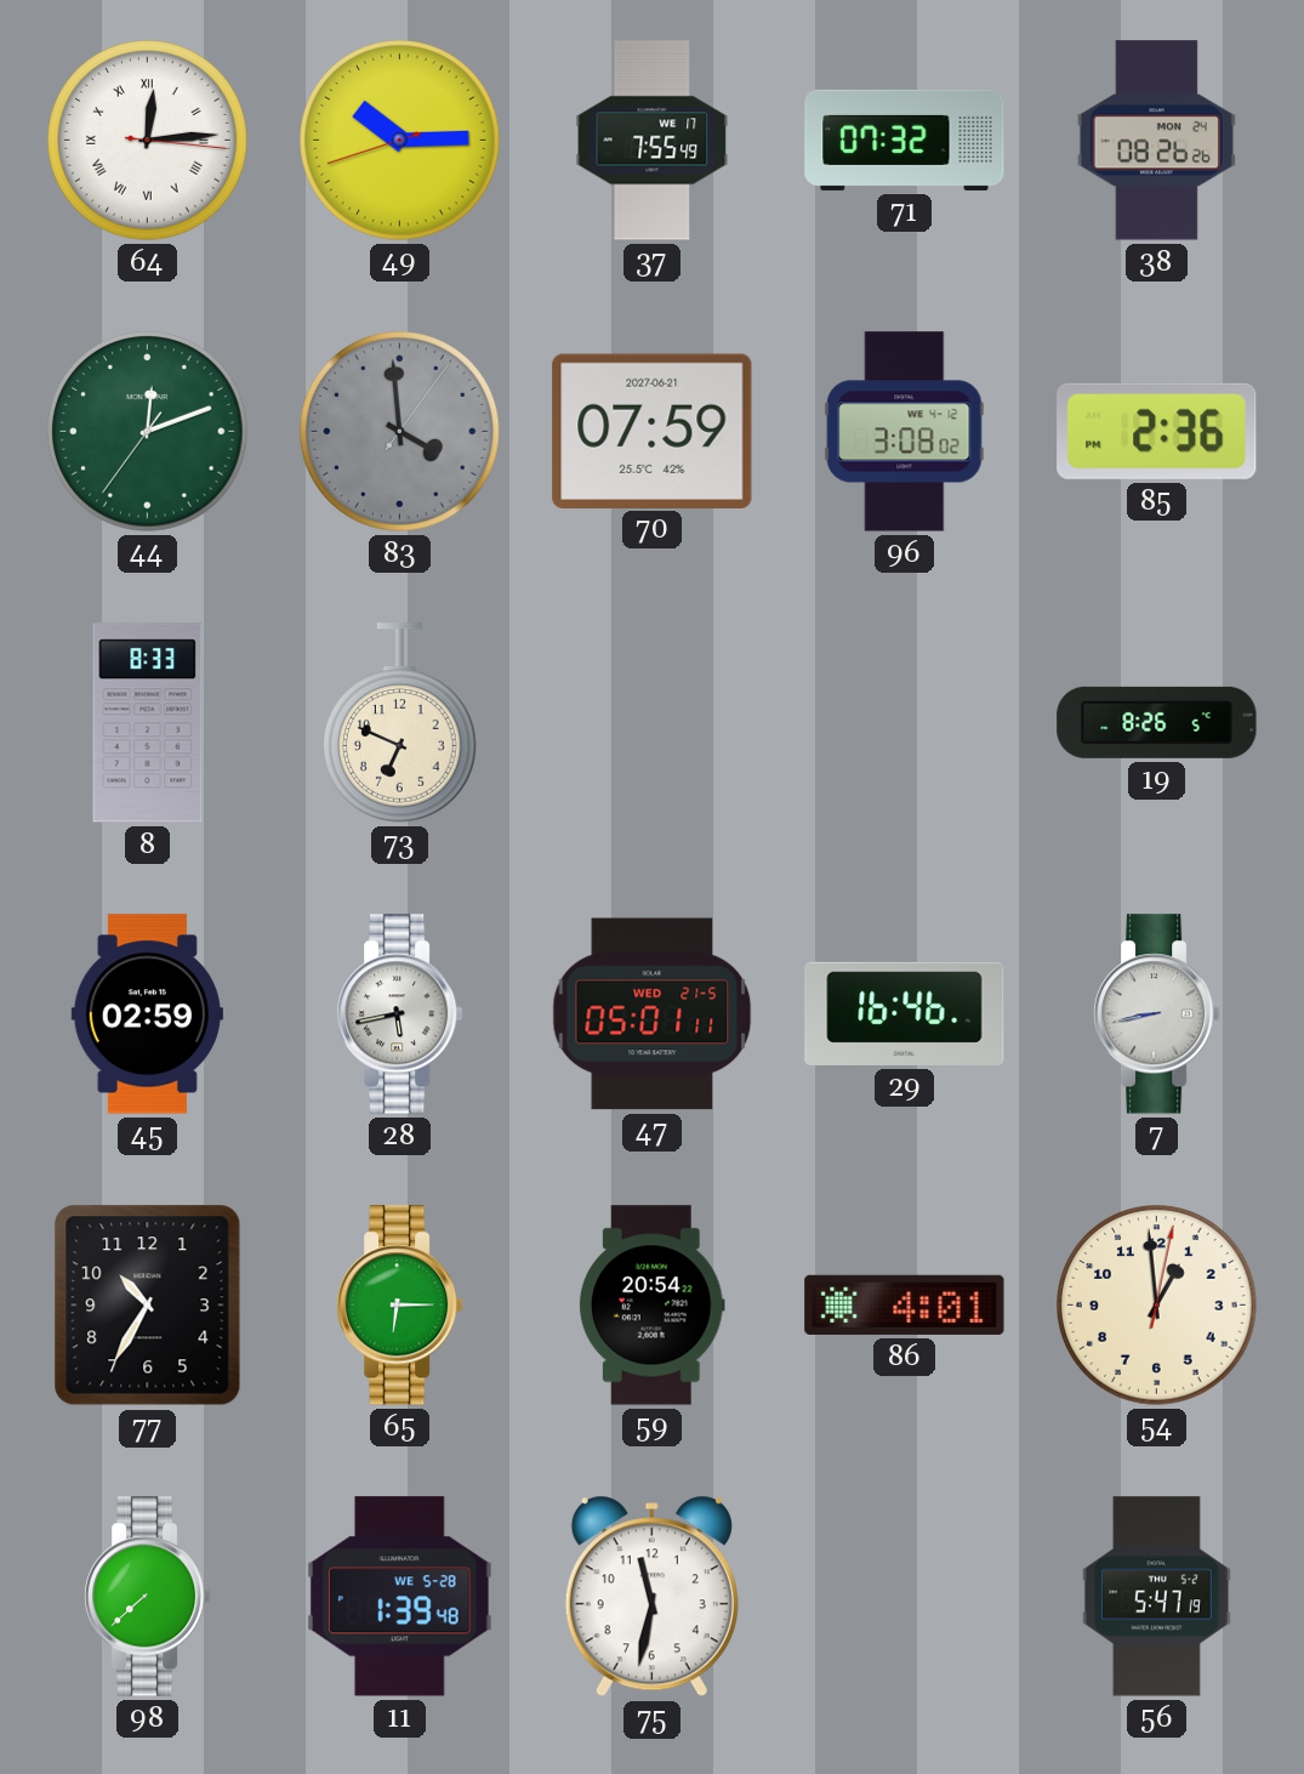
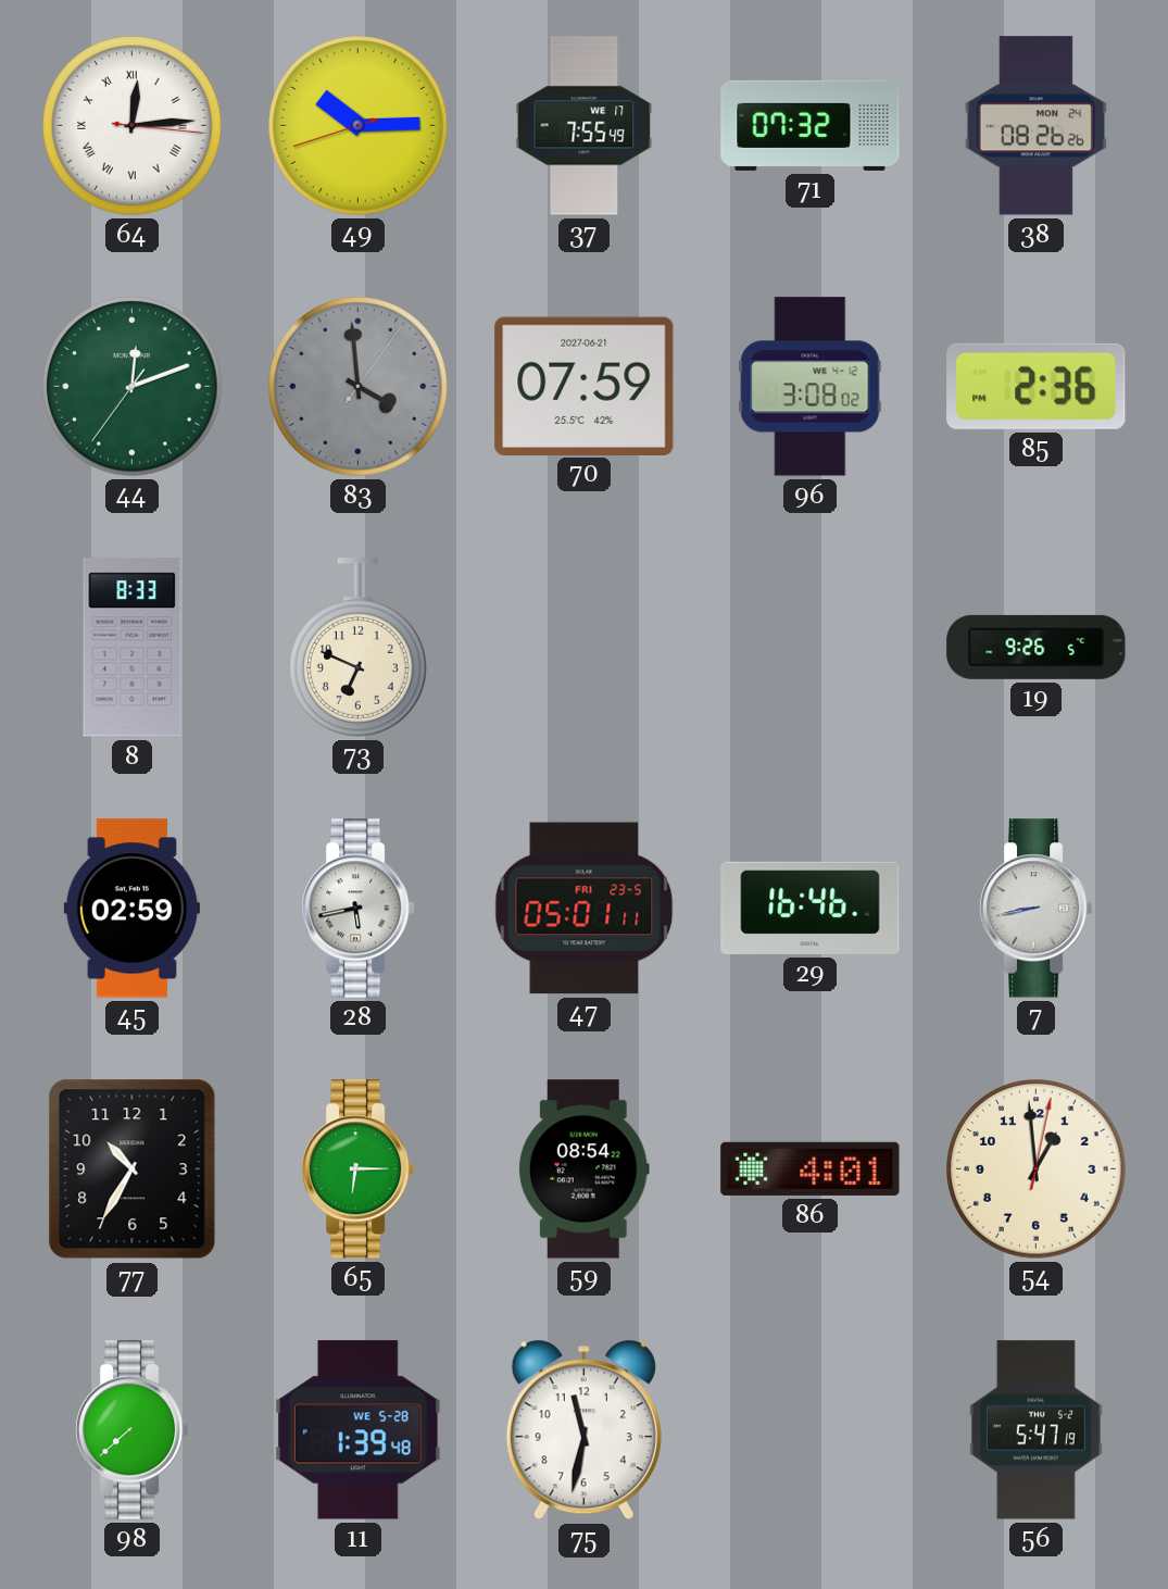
19: 8:26 -> 9:26 (1037, 647)
47 date: WED 21-5 -> FRI 23-5 (585, 909)
59: 20:54 -> 08:54 (583, 1169)
